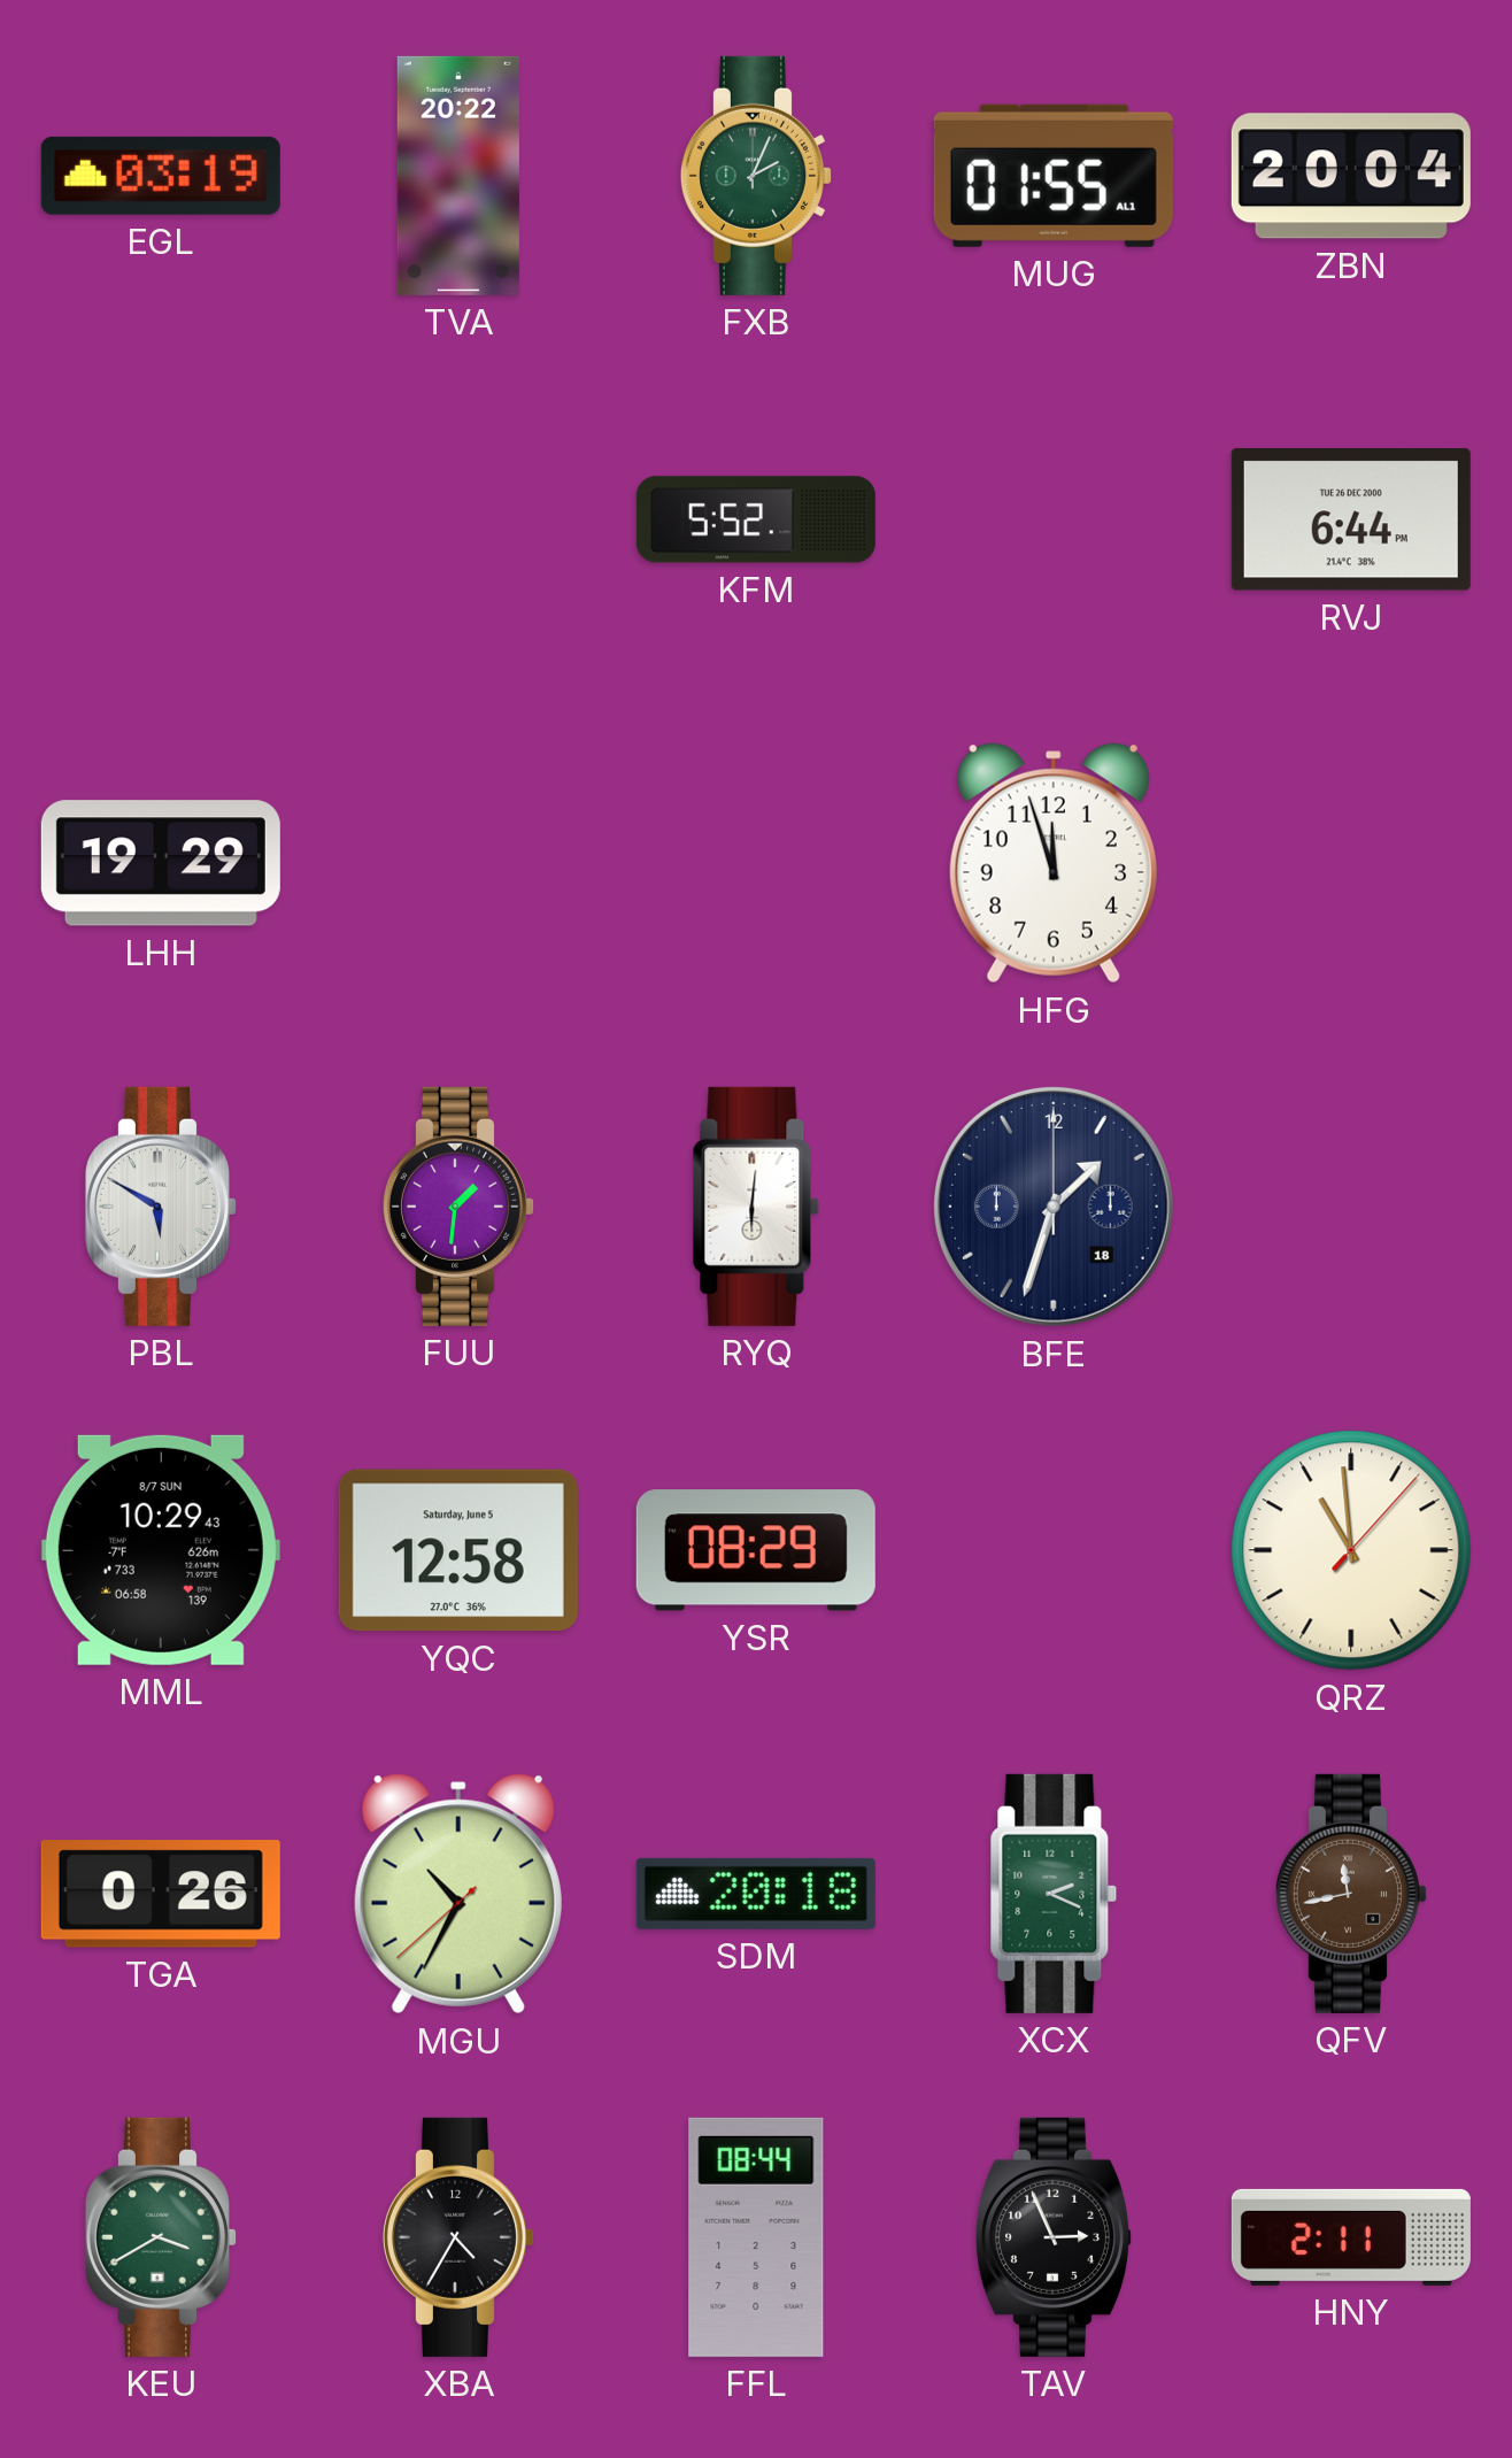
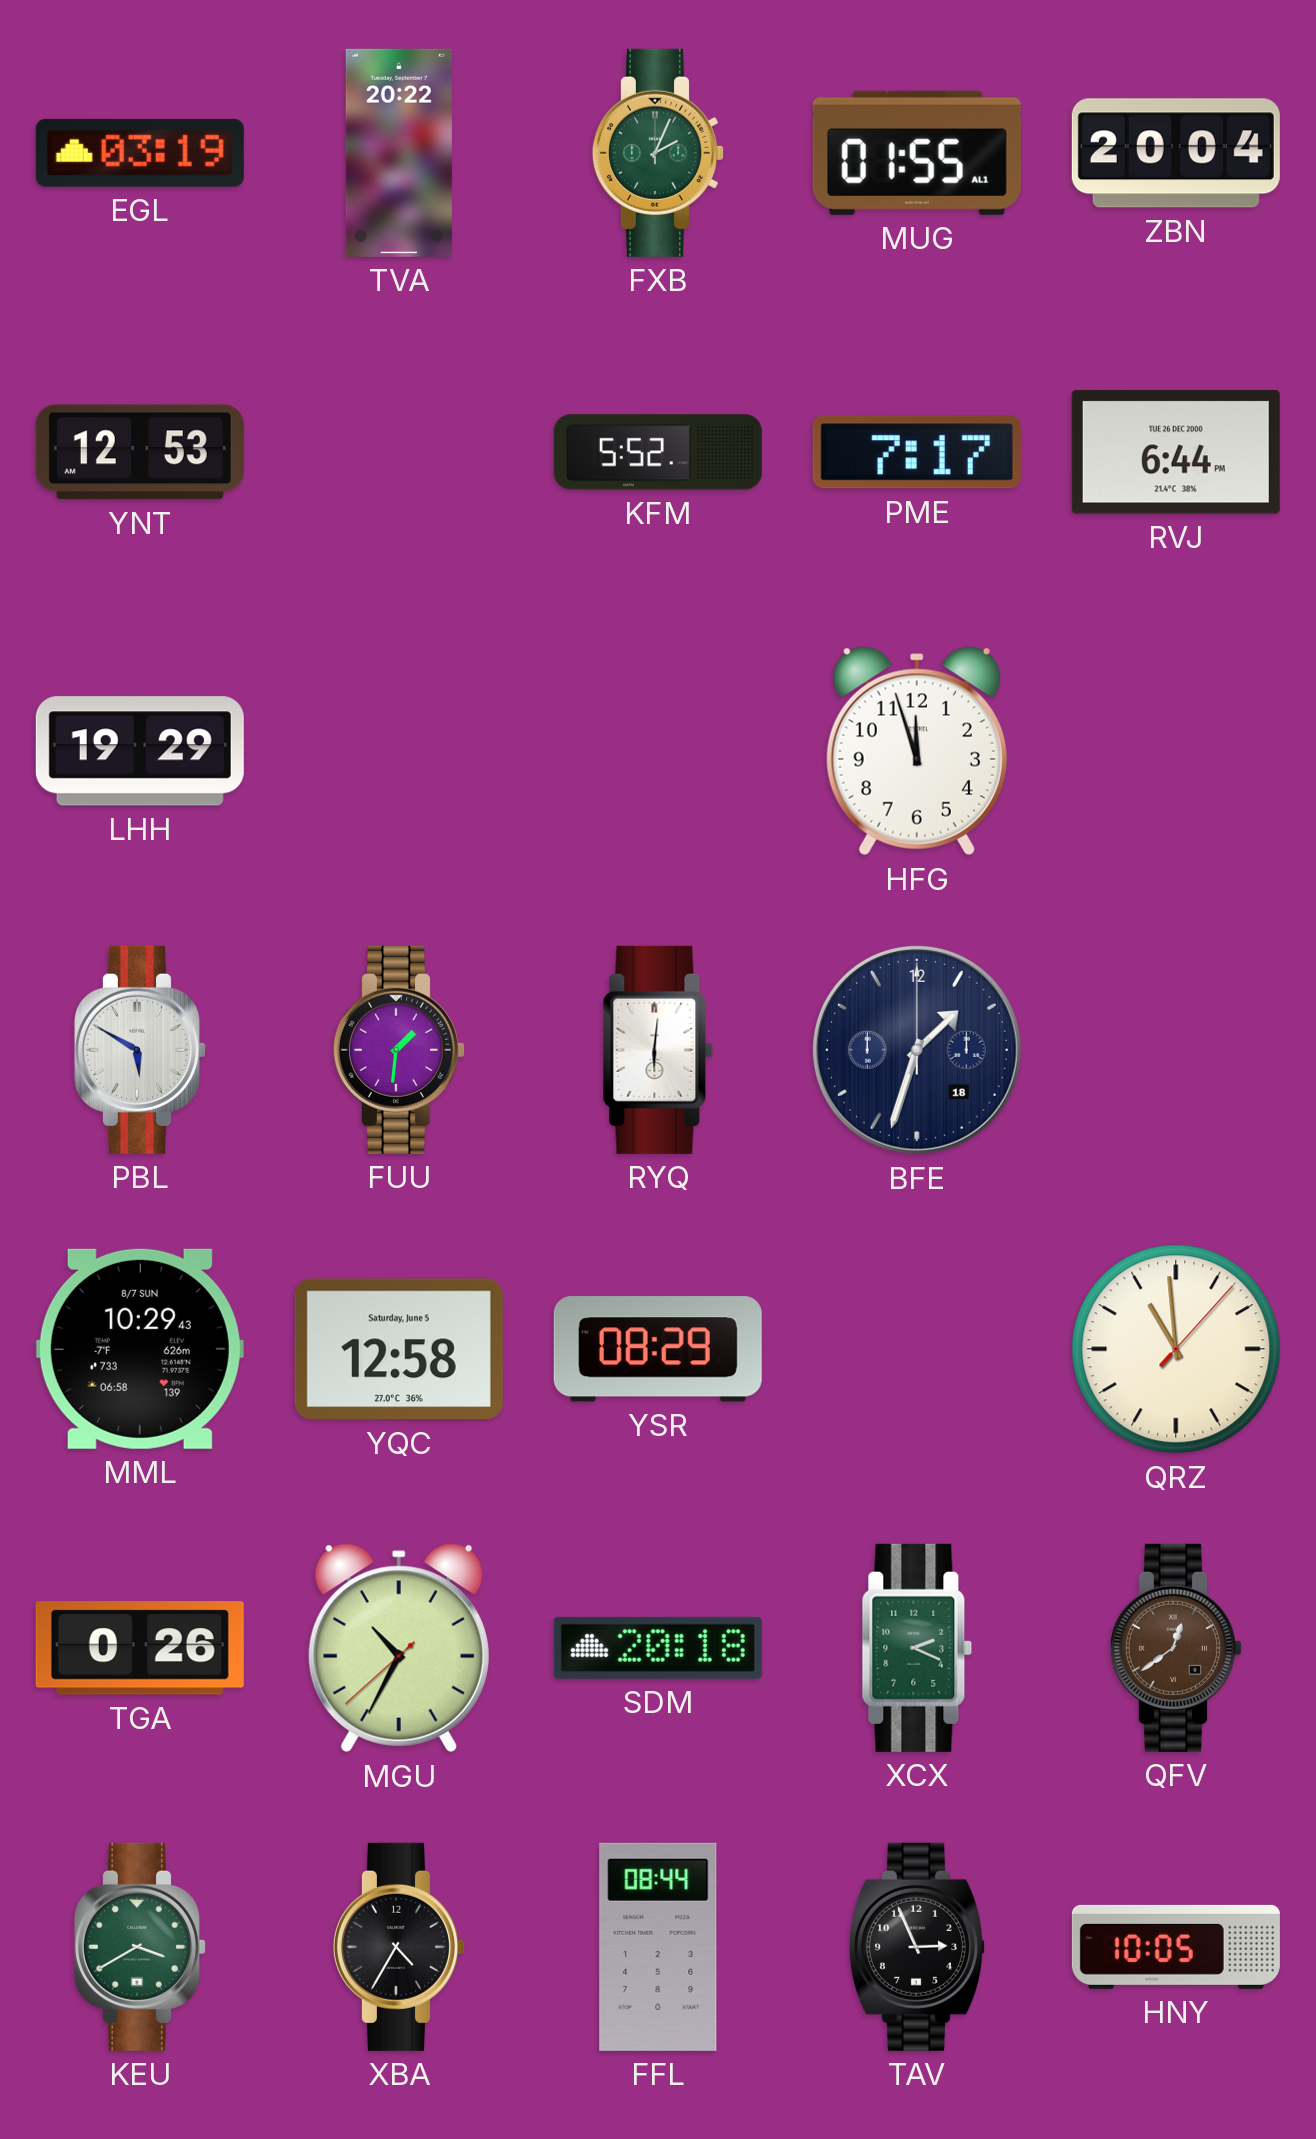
YNT: none -> 12:53 (140, 452)
PME: none -> 7:17 (917, 452)
QFV: 11:43 -> 12:39 (1176, 1648)
HNY: 2:11 -> 10:05 (1176, 1947)
